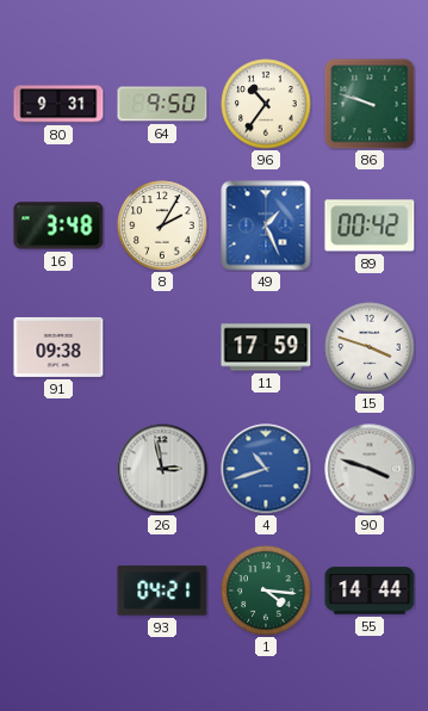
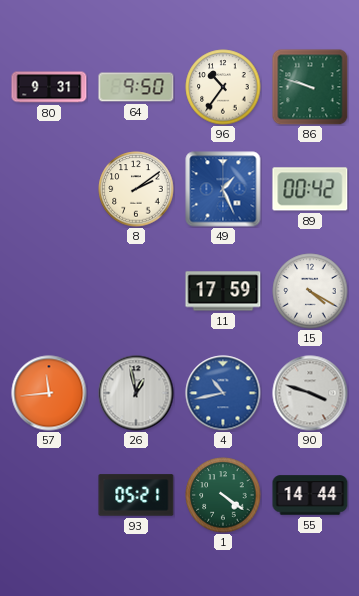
16: 3:48 -> none (58, 225)
8: 2:05 -> 2:09 (136, 189)
91: 09:38 -> none (58, 347)
15: 3:48 -> 4:20 (310, 291)
57: none -> 11:44 (49, 393)
26: 2:58 -> 12:58 (136, 393)
4: 10:42 -> 10:43 (223, 393)
93: 04:21 -> 05:21 (136, 495)
1: 4:16 -> 4:21 (223, 495)
